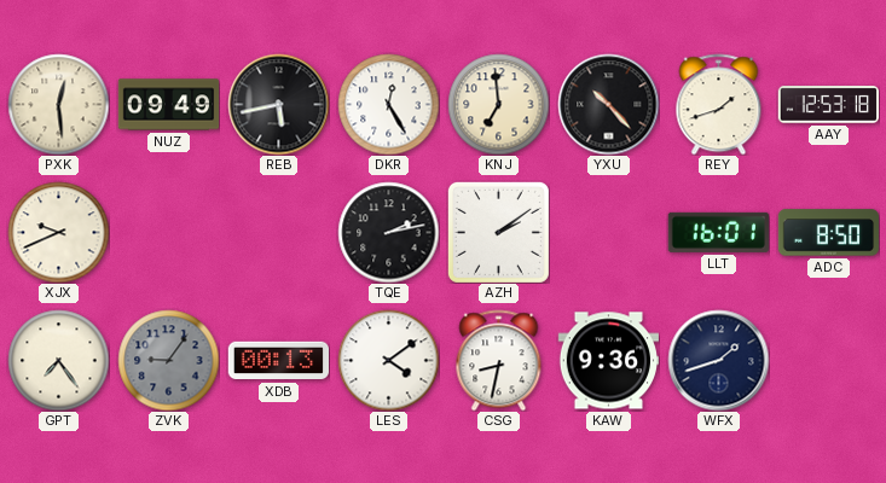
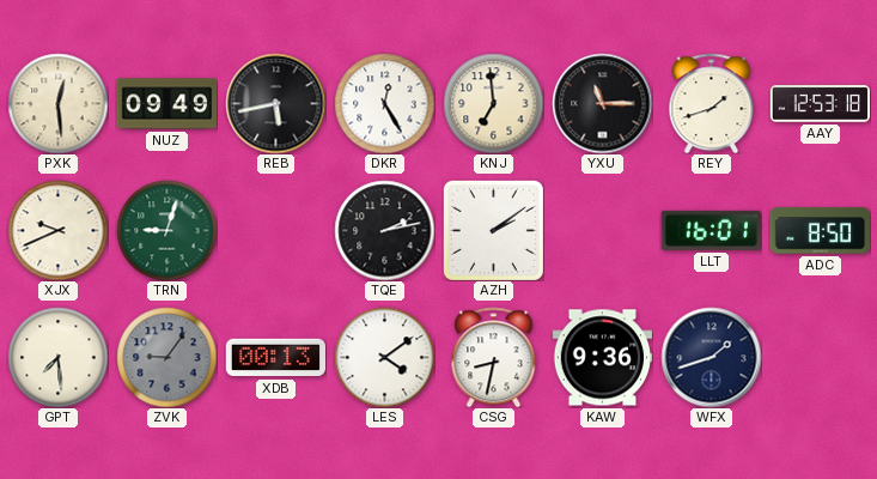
YXU: 10:23 -> 11:15 (602, 103)
TRN: none -> 9:03 (166, 230)
GPT: 7:24 -> 7:29 (57, 357)
